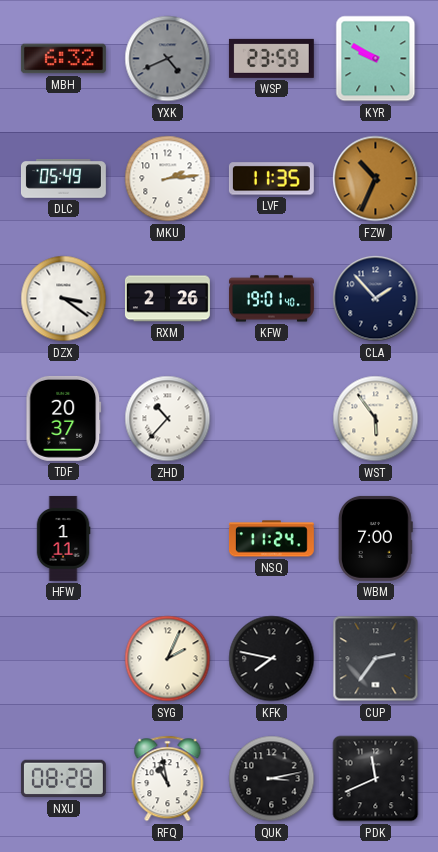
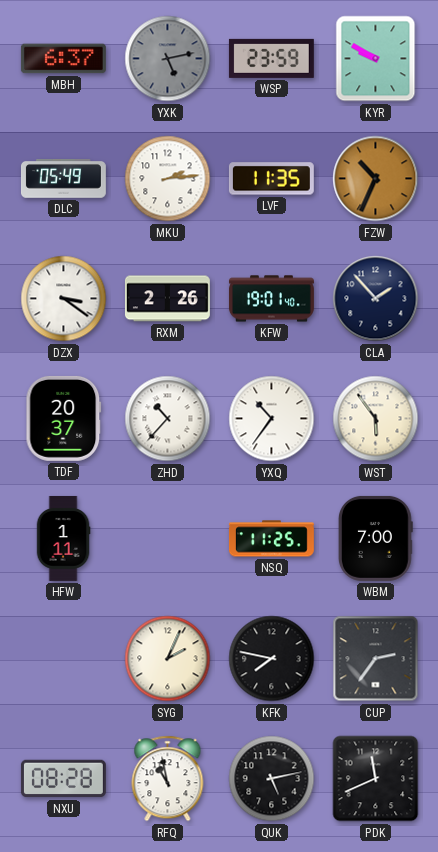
MBH: 6:32 -> 6:37 (63, 59)
YXK: 4:41 -> 5:13 (168, 59)
YXQ: none -> 10:36 (272, 419)
NSQ: 11:24 -> 11:25 (271, 539)
QUK: 3:13 -> 5:13 (272, 779)
